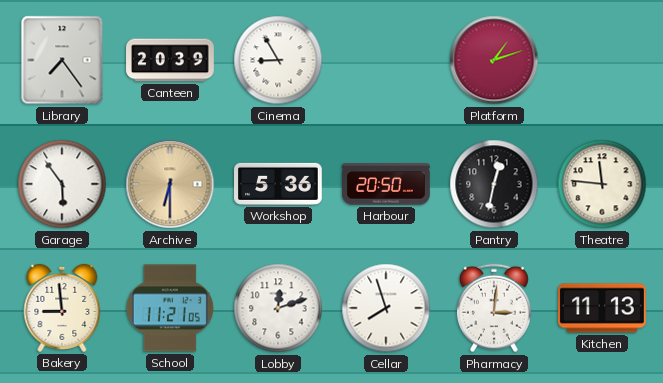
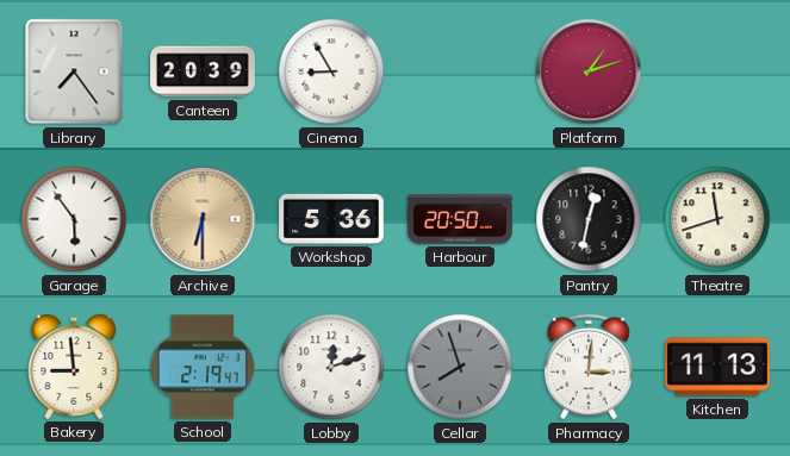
Theatre: 11:46 -> 11:42 (717, 219)
School: 11:21 -> 2:19 (203, 367)
Cellar dial: white -> grey (460, 367)
